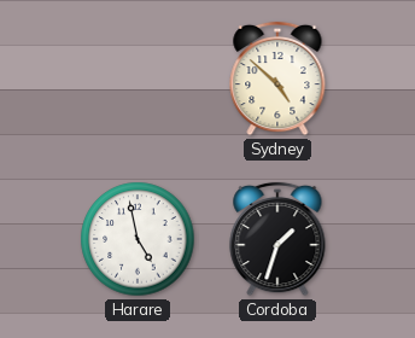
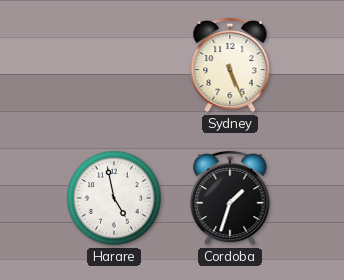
Sydney: 4:52 -> 5:26 (230, 65)
